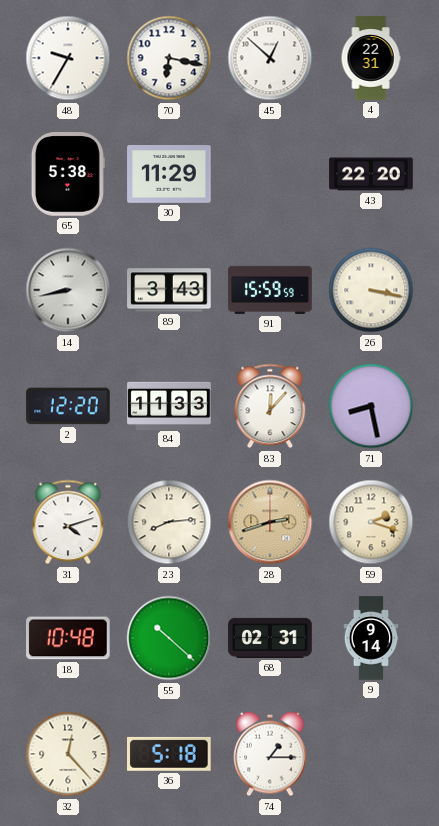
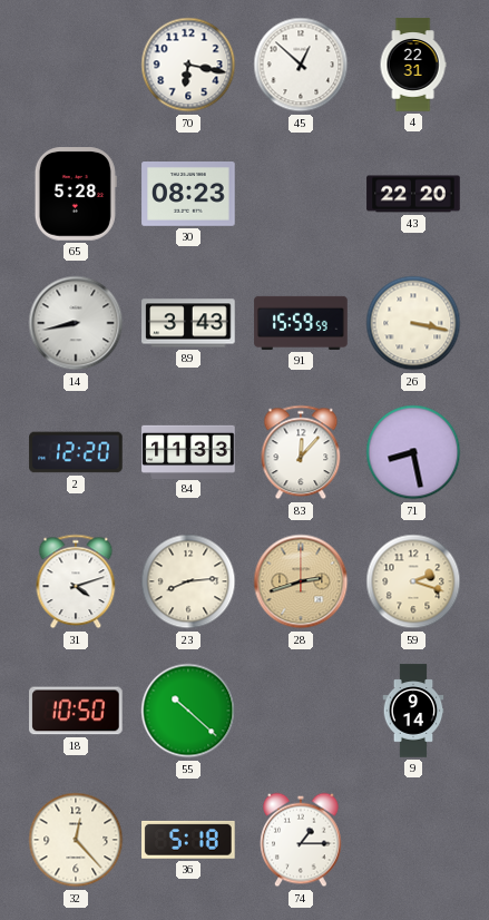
48: 9:35 -> none (68, 58)
65: 5:38 -> 5:28 (76, 194)
30: 11:29 -> 08:23 (188, 195)
18: 10:48 -> 10:50 (76, 711)
68: 02:31 -> none (270, 638)
